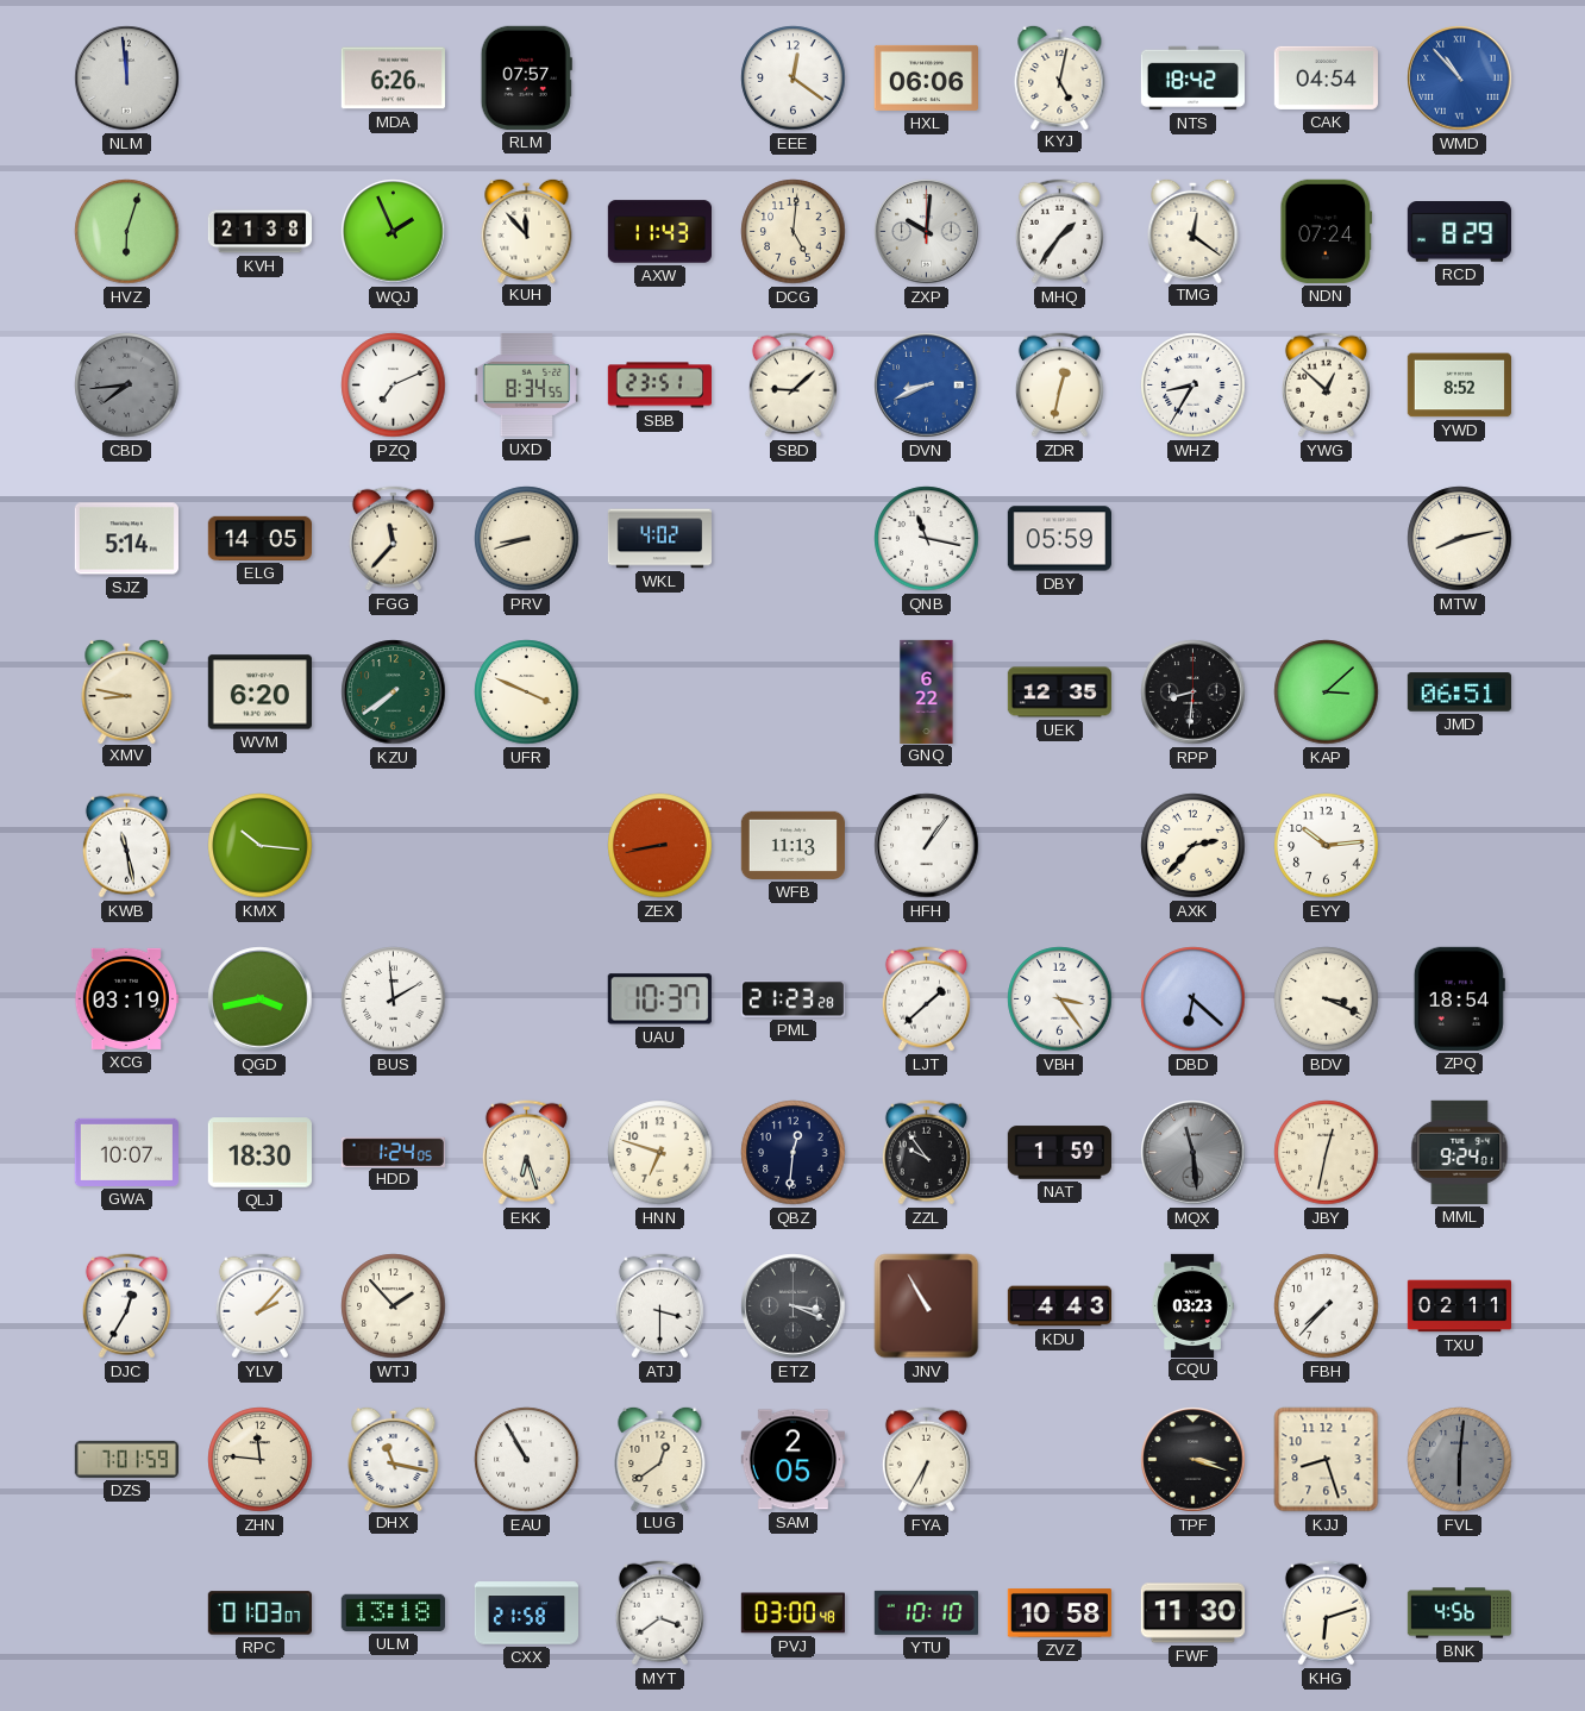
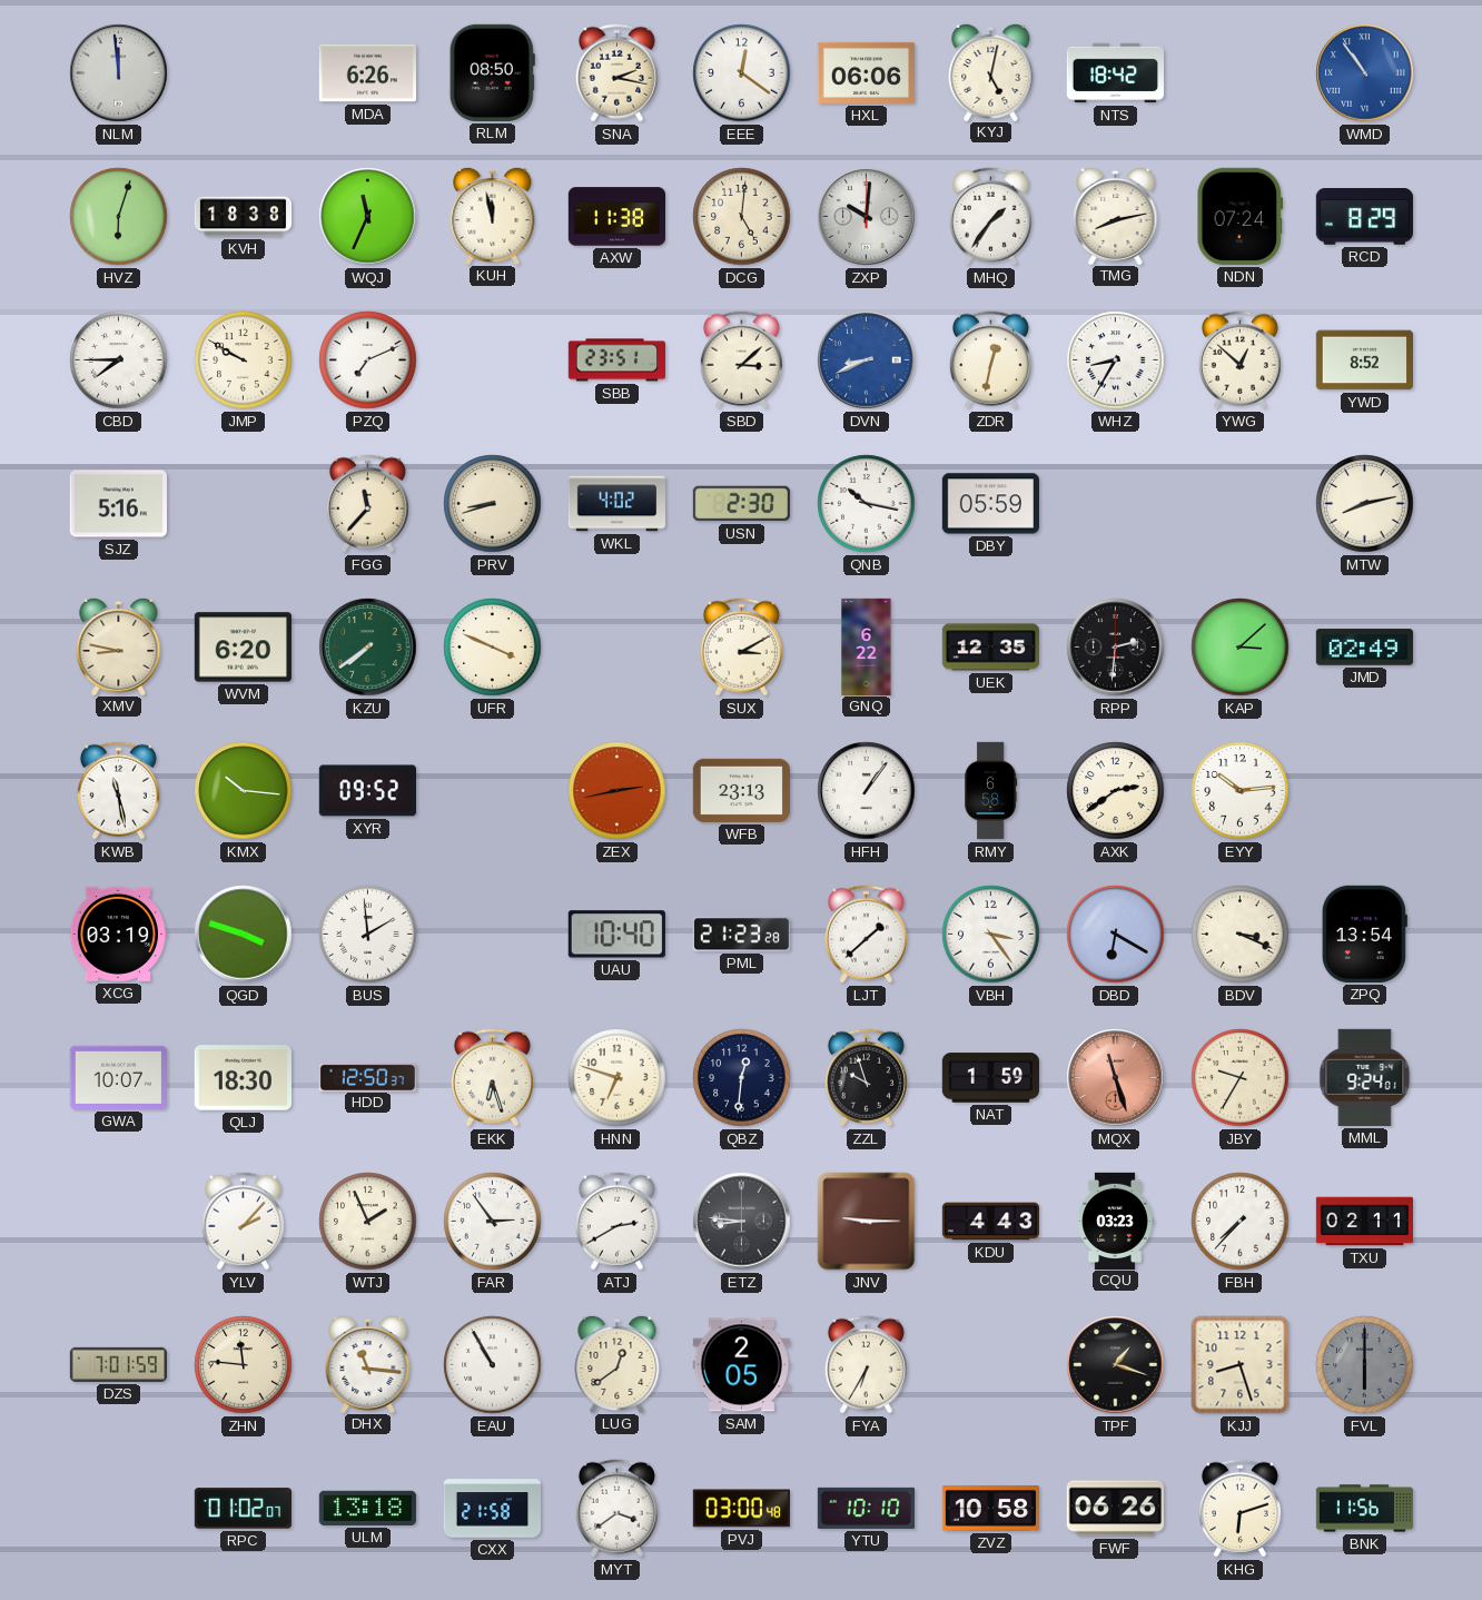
RLM: 07:57 -> 08:50 (492, 72)
SNA: none -> 2:17 (616, 73)
CAK: 04:54 -> none (1326, 77)
WMD: 10:53 -> 10:54 (1365, 73)
KVH: 21:38 -> 18:38 (243, 217)
WQJ: 1:56 -> 11:34 (368, 217)
KUH: 11:53 -> 11:58 (493, 215)
AXW: 11:43 -> 11:38 (616, 217)
TMG: 12:21 -> 8:13 (1116, 215)
CBD: 7:44 -> 7:45 (119, 361)
CBD dial: grey -> white (119, 361)
JMP: none -> 9:50 (244, 361)
UXD: 8:34 -> none (526, 386)
SBD: 9:08 -> 3:08 (741, 361)
SJZ: 5:14 -> 5:16 (118, 504)
ELG: 14:05 -> none (259, 538)
USN: none -> 2:30 (741, 504)
QNB: 11:17 -> 10:17 (867, 504)
SUX: none -> 3:10 (741, 648)
RPP: 8:31 -> 2:31 (1116, 648)
JMD: 06:51 -> 02:49 (1364, 648)
XYR: none -> 09:52 (367, 791)
ZEX: 8:43 -> 2:43 (617, 791)
WFB: 11:13 -> 23:13 (741, 790)
RMY: none -> 6:58 (991, 791)
AXK: 2:37 -> 2:39 (1116, 791)
QGD: 3:43 -> 3:48 (244, 935)
UAU: 10:37 -> 10:40 (616, 935)
DBD: 6:22 -> 6:20 (1116, 935)
ZPQ: 18:54 -> 13:54 (1364, 934)
HDD: 1:24 -> 12:50 (367, 1077)
ZZL: 9:54 -> 9:57 (866, 1078)
MQX: 11:29 -> 11:27 (1116, 1078)
MQX dial: grey -> salmon (1116, 1078)
JBY: 12:32 -> 9:35 (1241, 1078)
DJC: 12:35 -> none (126, 1306)
WTJ: 1:53 -> 1:56 (368, 1222)
FAR: none -> 2:54 (493, 1222)
ATJ: 3:30 -> 2:40 (616, 1222)
ETZ: 3:19 -> 8:46 (742, 1222)
JNV: 10:55 -> 9:15 (867, 1222)
DHX: 11:17 -> 11:16 (368, 1363)
TPF: 3:18 -> 1:18 (1116, 1365)
FVL: 6:01 -> 6:00 (1365, 1365)
RPC: 01:03 -> 01:02 (243, 1509)
FWF: 11:30 -> 06:26 (1115, 1509)
BNK: 4:56 -> 11:56 (1364, 1509)
